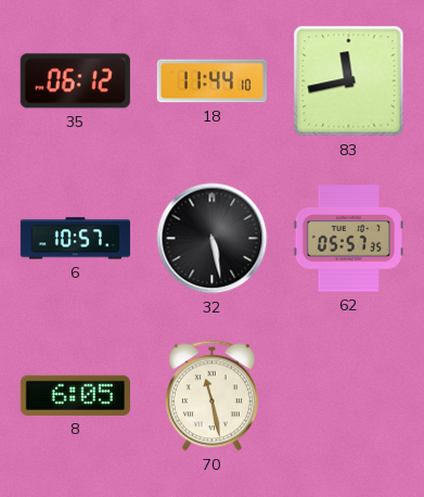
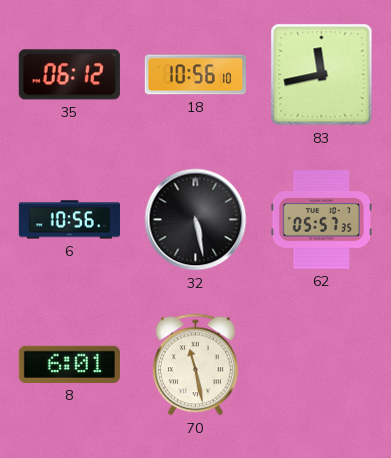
18: 11:44 -> 10:56 (195, 75)
6: 10:57 -> 10:56 (69, 220)
8: 6:05 -> 6:01 (69, 364)
